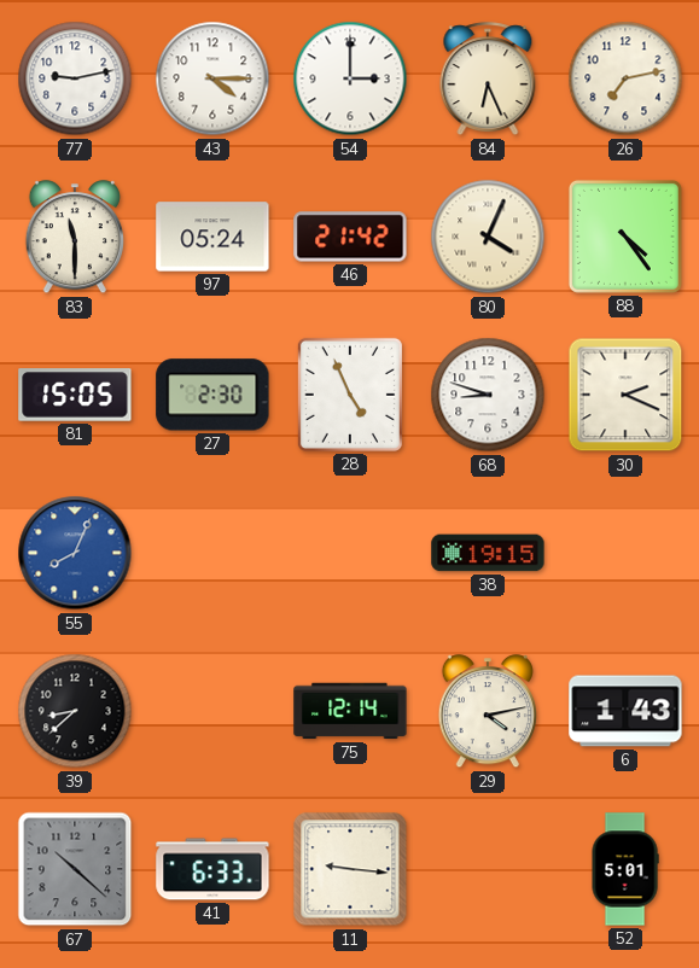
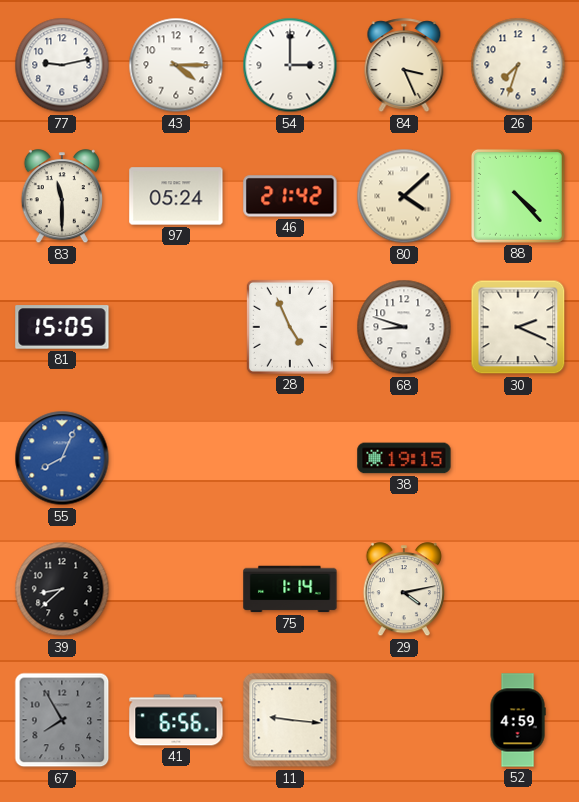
84: 6:26 -> 3:26 (404, 66)
26: 7:13 -> 7:33 (518, 65)
80: 4:04 -> 4:08 (404, 196)
88: 4:24 -> 4:23 (518, 196)
27: 2:30 -> none (212, 395)
75: 12:14 -> 1:14 (290, 589)
6: 1:43 -> none (625, 711)
67: 10:22 -> 7:55 (62, 720)
41: 6:33 -> 6:56 (176, 720)
52: 5:01 -> 4:59 (518, 720)
